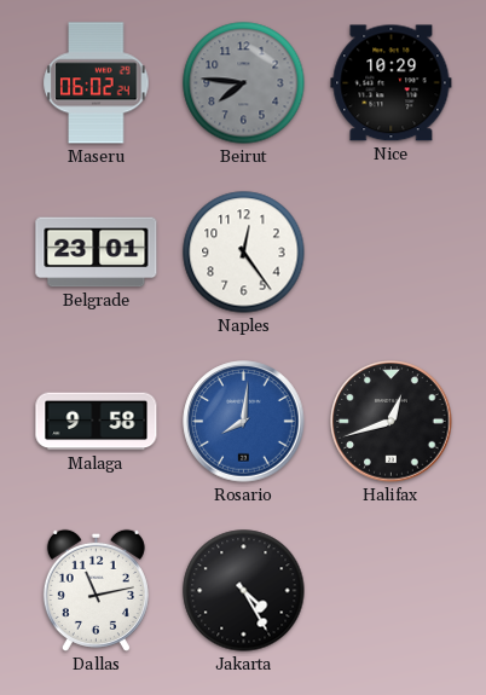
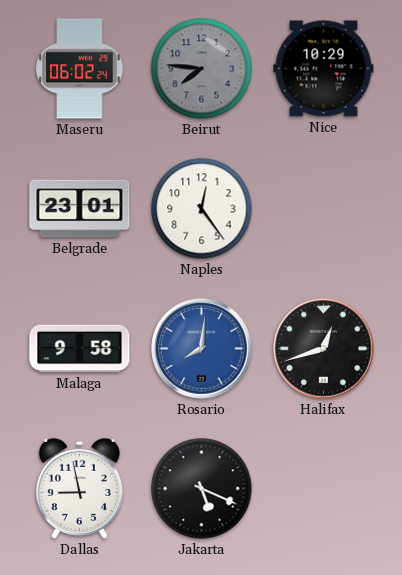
Dallas: 11:13 -> 8:58 (79, 488)
Jakarta: 4:25 -> 5:19 (202, 489)
